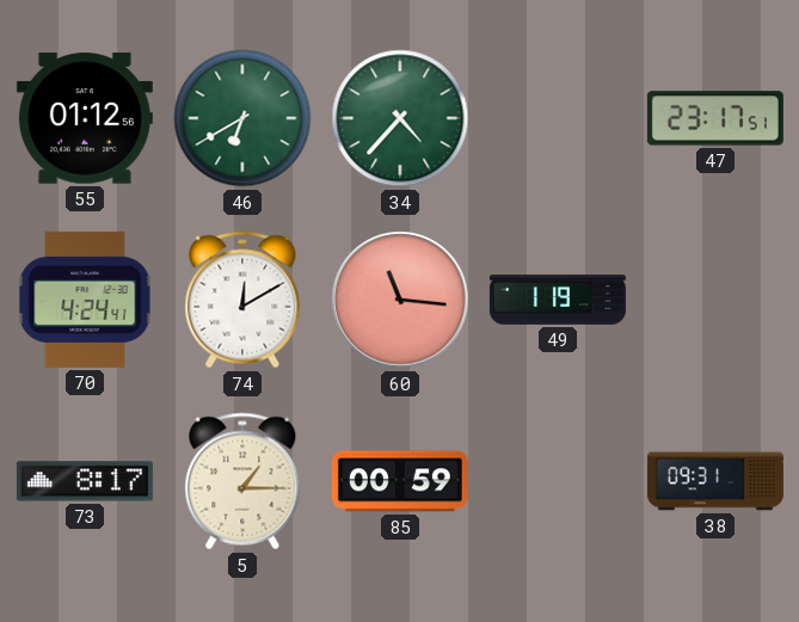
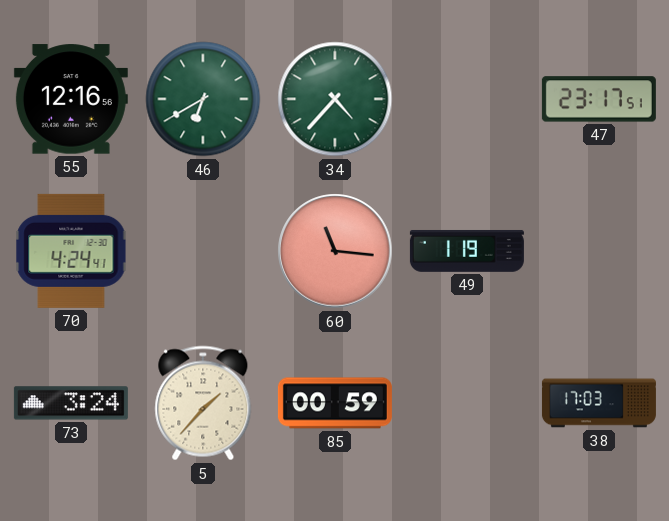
55: 01:12 -> 12:16 (71, 99)
74: 12:10 -> none (242, 300)
73: 8:17 -> 3:24 (71, 403)
5: 1:15 -> 1:37 (203, 403)
38: 09:31 -> 17:03 (599, 403)
